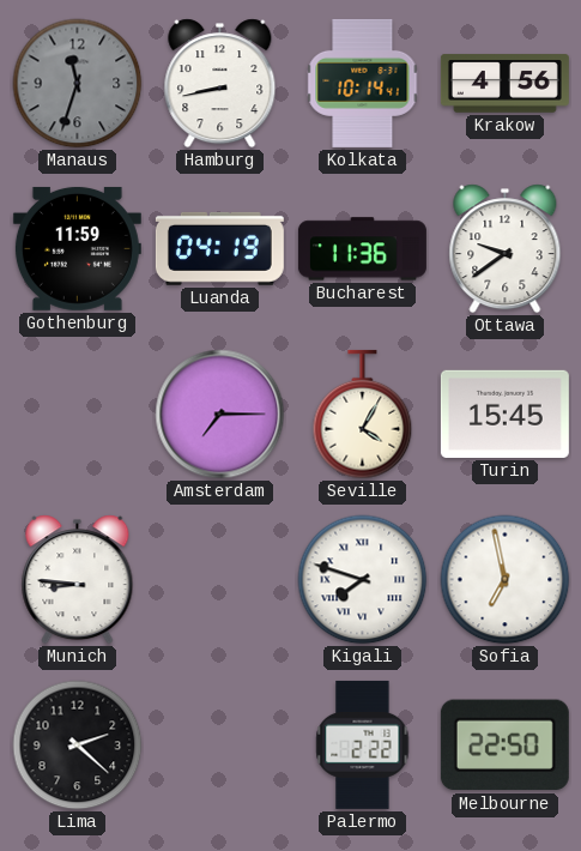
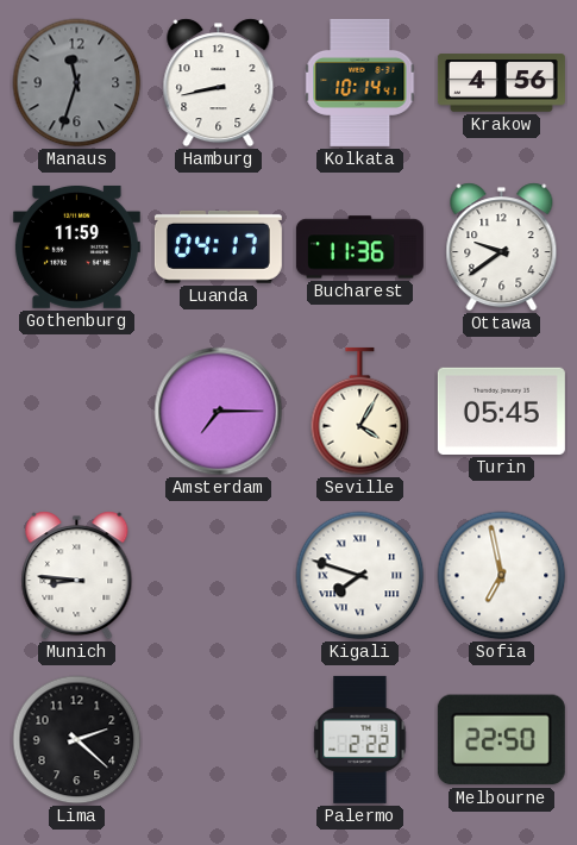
Luanda: 04:19 -> 04:17 (218, 246)
Turin: 15:45 -> 05:45 (501, 411)
